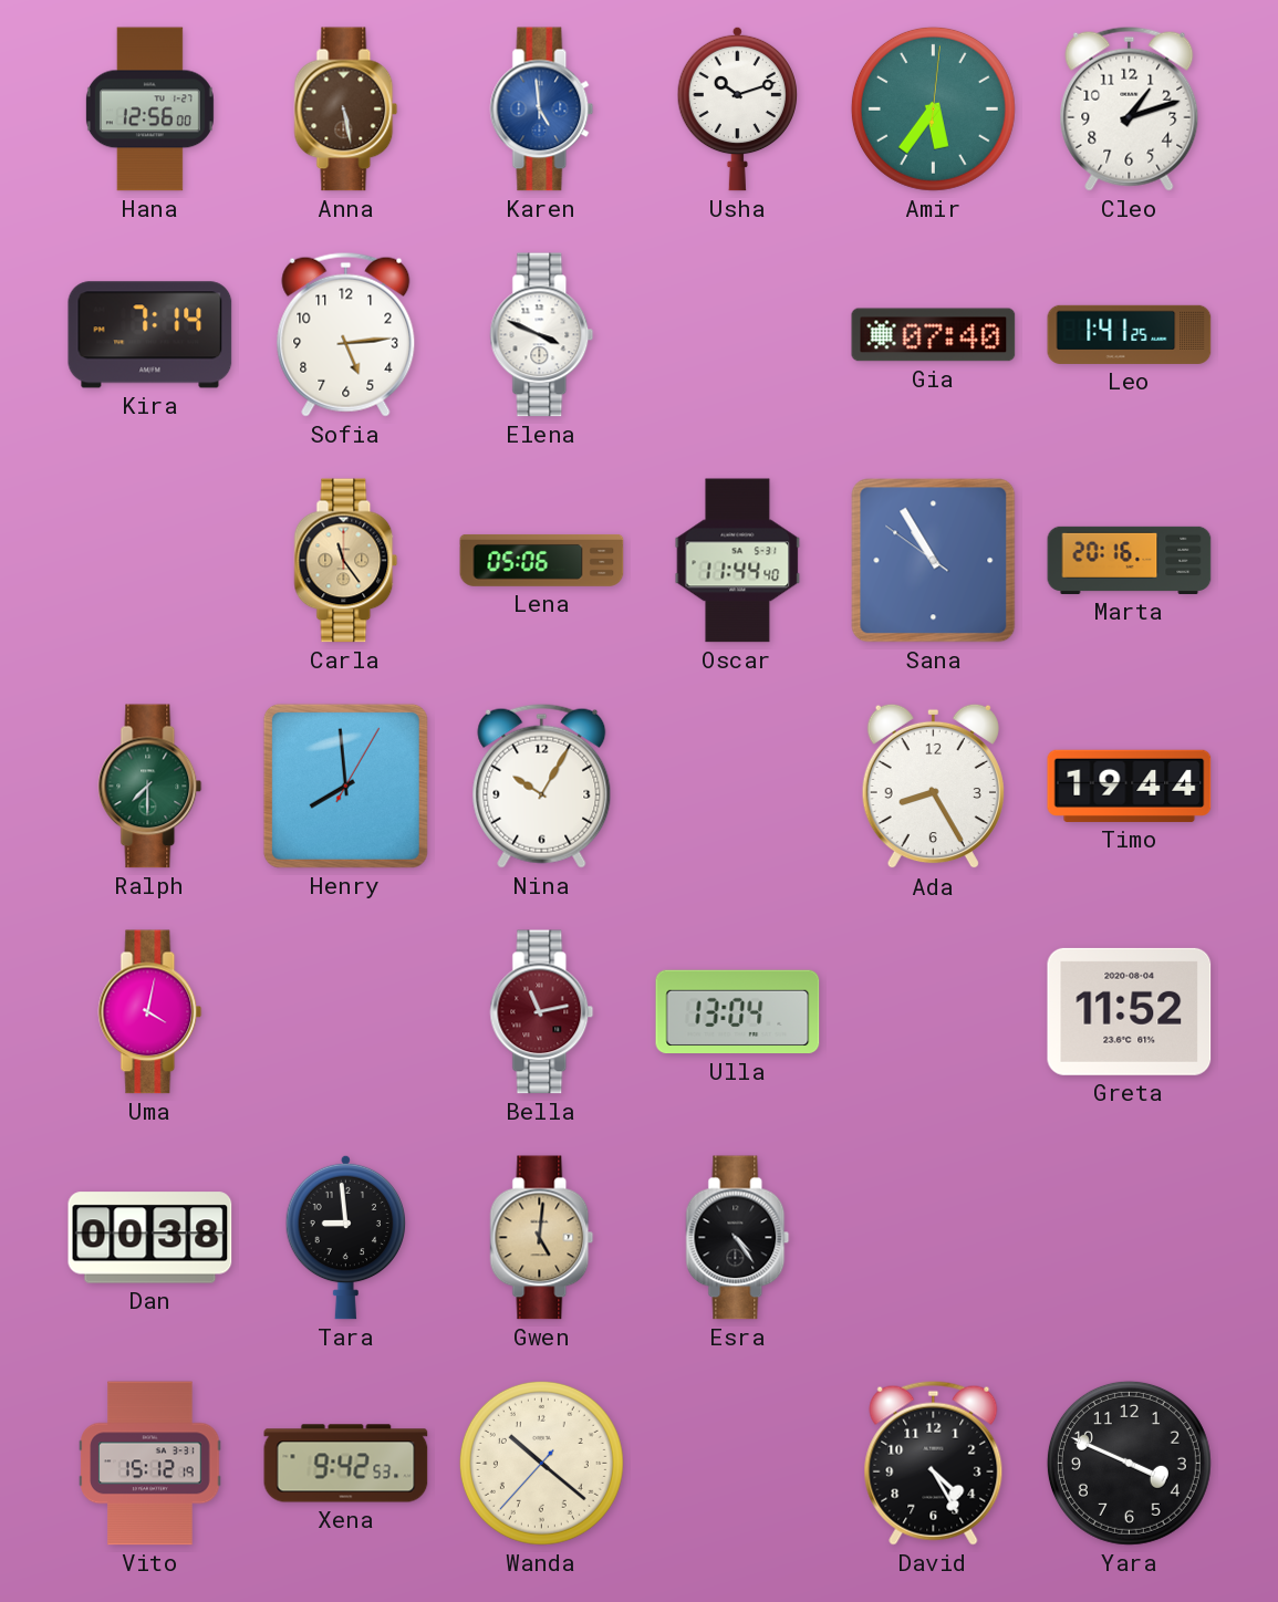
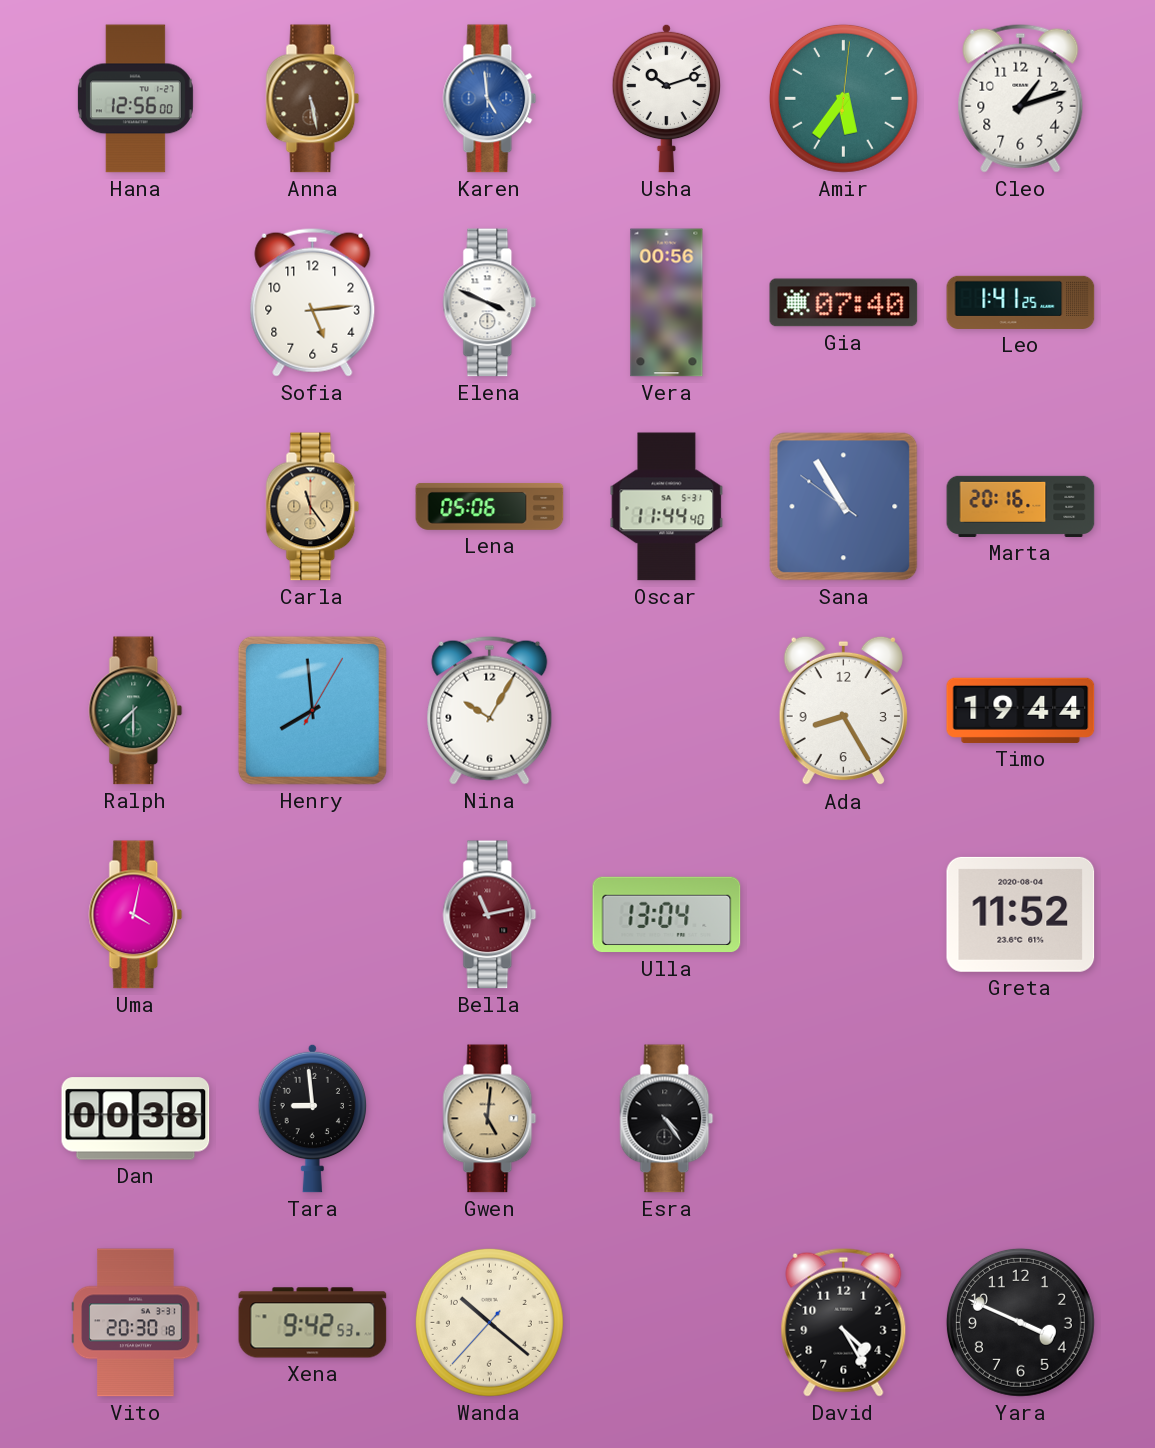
Kira: 7:14 -> none (150, 335)
Vera: none -> 00:56 (667, 303)
Vito: 15:12 -> 20:30 (136, 1323)
